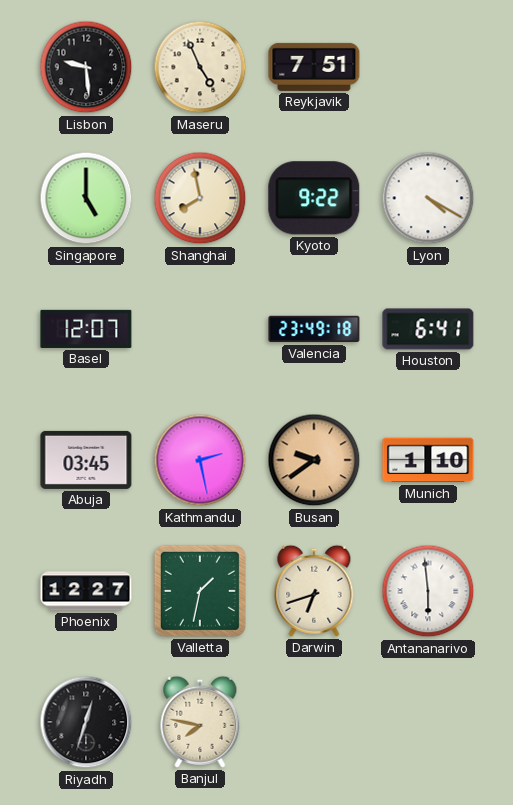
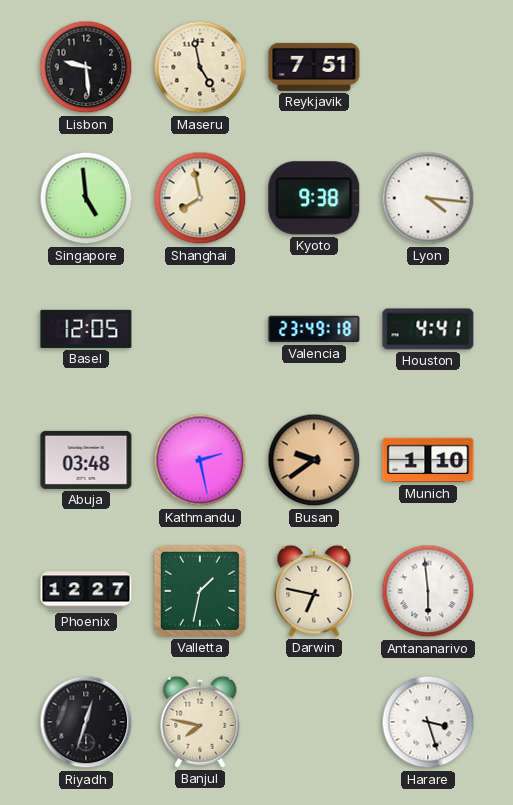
Maseru: 4:56 -> 4:58 (200, 67)
Singapore: 5:00 -> 4:59 (86, 198)
Kyoto: 9:22 -> 9:38 (314, 198)
Lyon: 4:20 -> 4:16 (428, 198)
Basel: 12:07 -> 12:05 (86, 329)
Houston: 6:41 -> 4:41 (428, 329)
Abuja: 03:45 -> 03:48 (86, 460)
Darwin: 6:42 -> 6:47 (314, 591)
Harare: none -> 3:27 (428, 722)
